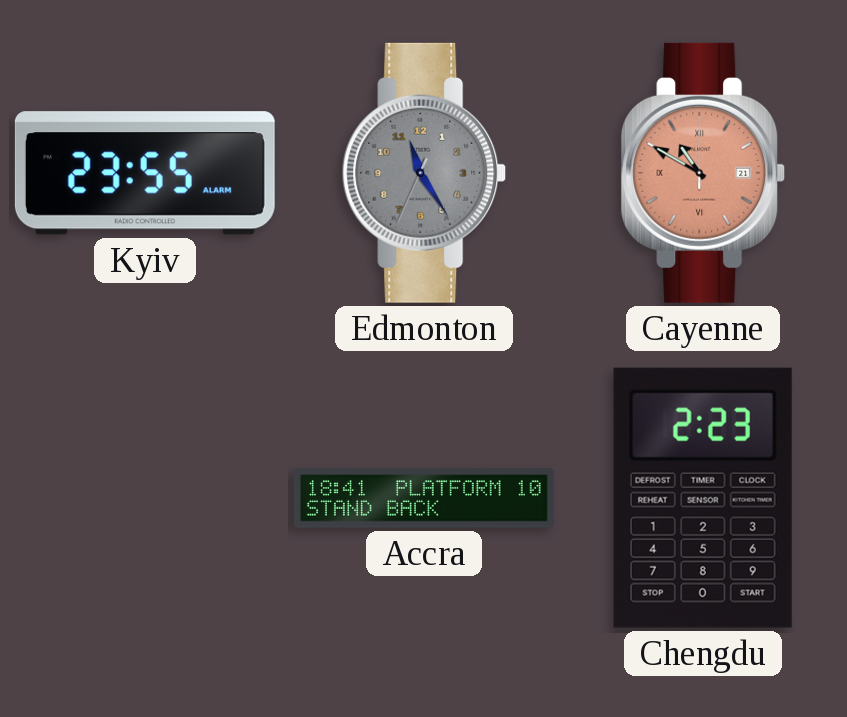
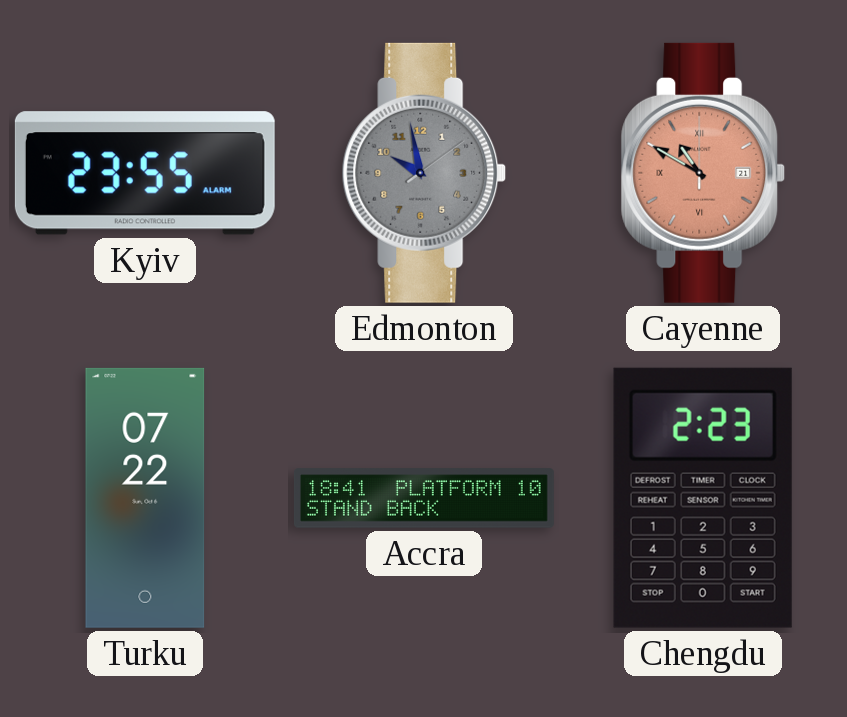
Edmonton: 11:24 -> 9:58 (424, 173)
Turku: none -> 07:22 (145, 498)
